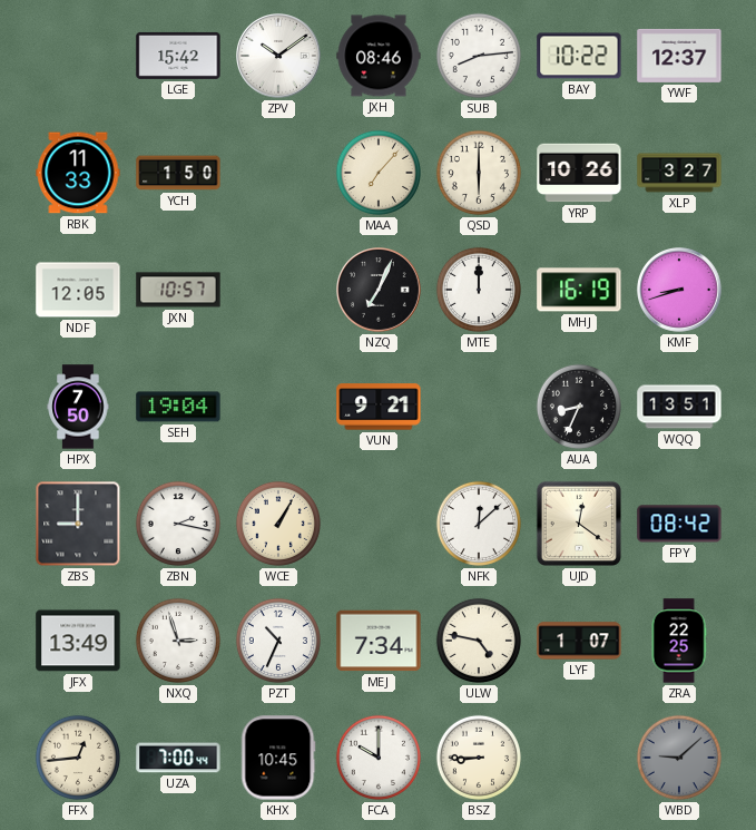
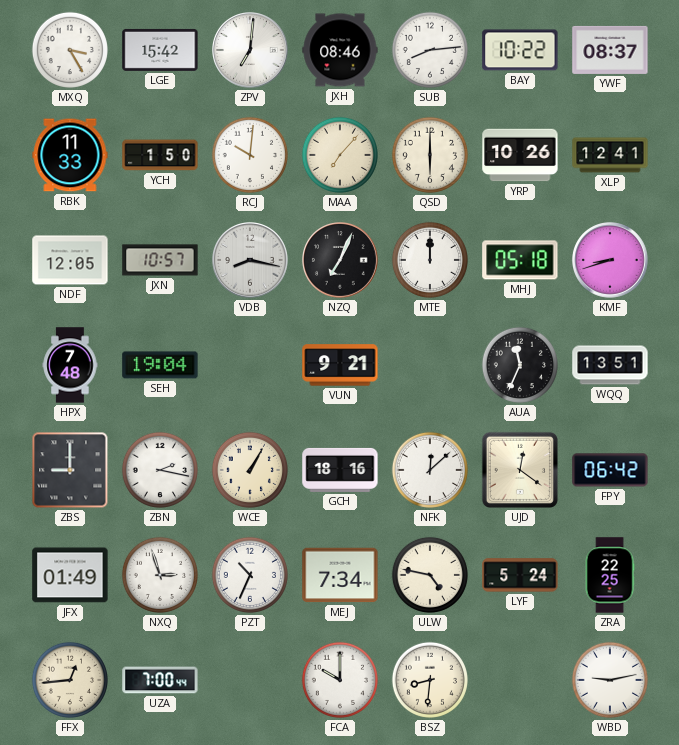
MXQ: none -> 3:25 (70, 50)
ZPV: 10:09 -> 7:01 (251, 51)
YWF: 12:37 -> 08:37 (610, 50)
RCJ: none -> 10:01 (250, 155)
XLP: 3:27 -> 12:41 (610, 155)
VDB: none -> 8:17 (251, 261)
MHJ: 16:19 -> 05:18 (520, 260)
HPX: 7:50 -> 7:48 (70, 365)
AUA: 8:34 -> 11:34 (520, 365)
GCH: none -> 18:16 (340, 470)
FPY: 08:42 -> 06:42 (610, 470)
JFX: 13:49 -> 01:49 (70, 575)
LYF: 1:07 -> 5:24 (520, 575)
KHX: 10:45 -> none (278, 758)
BSZ: 8:45 -> 8:31 (430, 680)
WBD: 9:08 -> 9:13 (610, 680)
WBD dial: grey -> white (610, 680)
